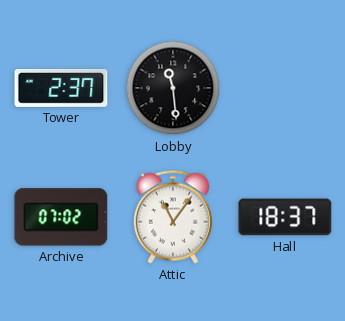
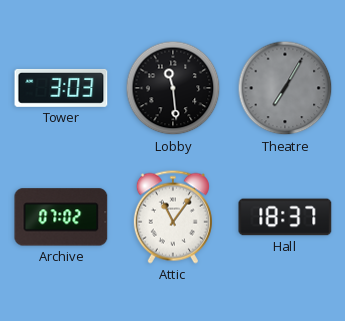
Tower: 2:37 -> 3:03 (61, 88)
Theatre: none -> 7:05 (285, 88)
